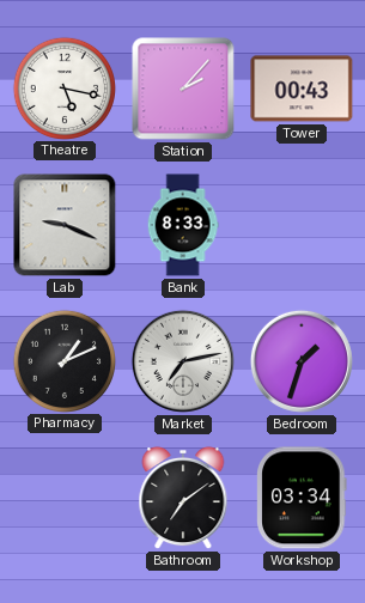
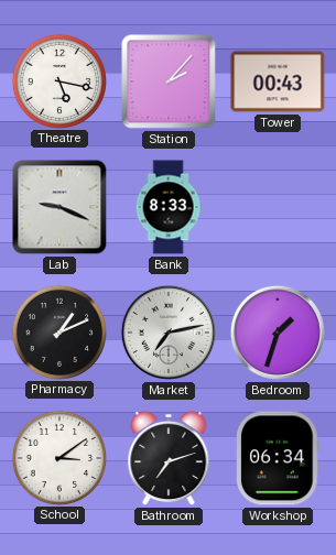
School: none -> 3:09 (58, 457)
Bathroom: 7:09 -> 7:12 (169, 458)
Workshop: 03:34 -> 06:34 (278, 458)
